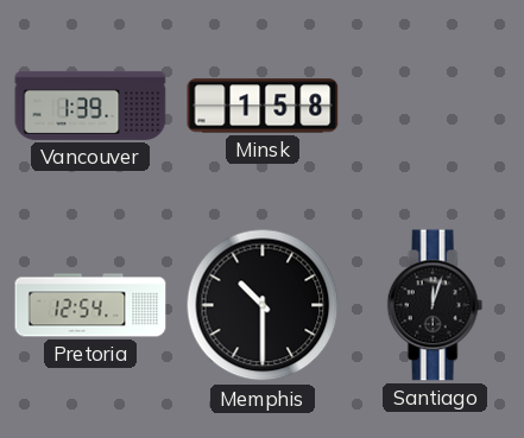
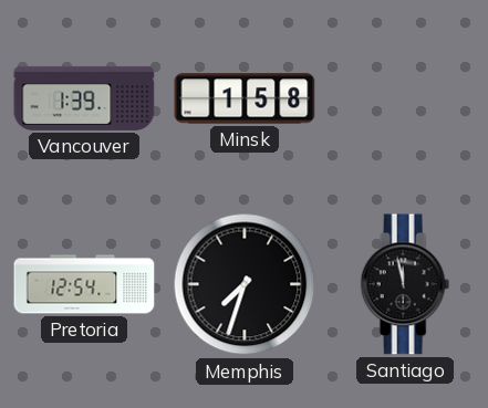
Memphis: 10:30 -> 7:33 (245, 284)
Santiago: 12:03 -> 11:58 (405, 284)
